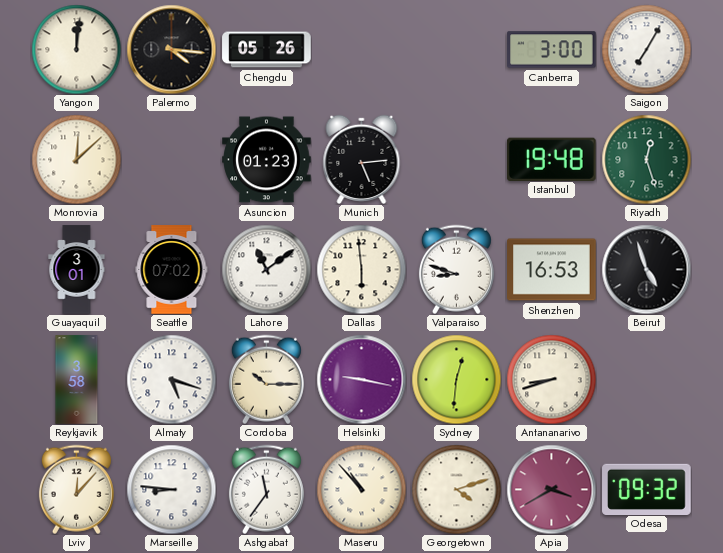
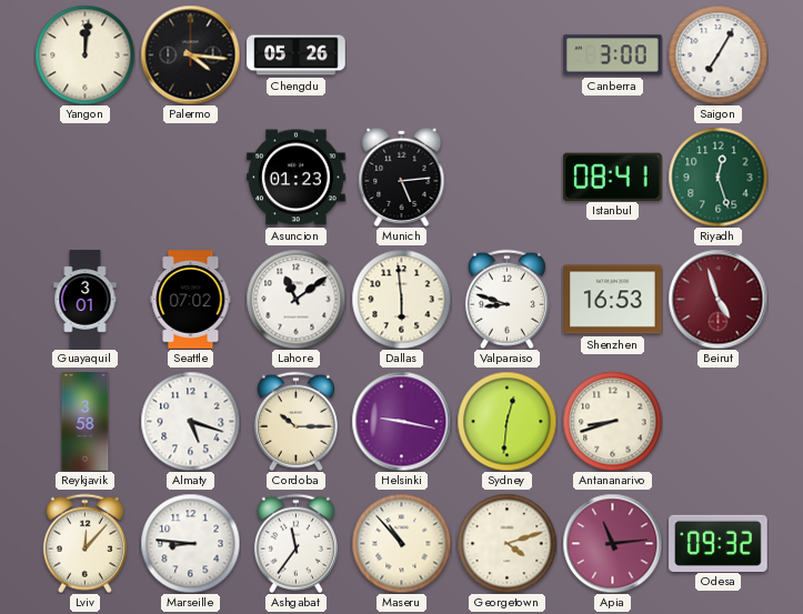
Monrovia: 12:08 -> none (76, 159)
Istanbul: 19:48 -> 08:41 (612, 177)
Beirut dial: black -> burgundy (717, 299)
Apia: 3:40 -> 11:14 (612, 543)
